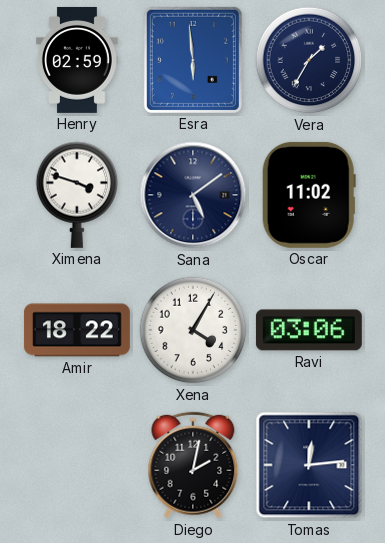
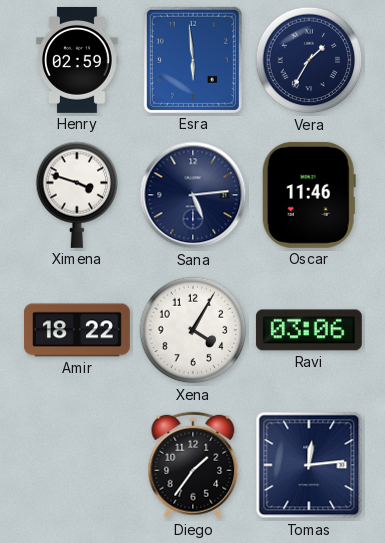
Sana: 5:09 -> 5:14 (193, 195)
Oscar: 11:02 -> 11:46 (309, 195)
Diego: 2:02 -> 1:36 (193, 465)
